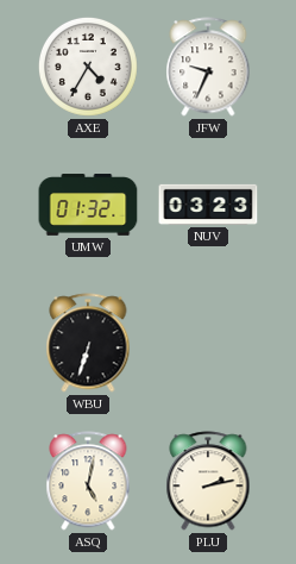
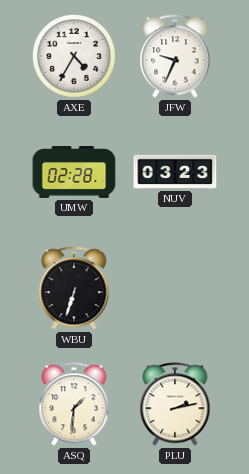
UMW: 01:32 -> 02:28 (74, 172)
ASQ: 5:02 -> 1:31 (74, 404)
